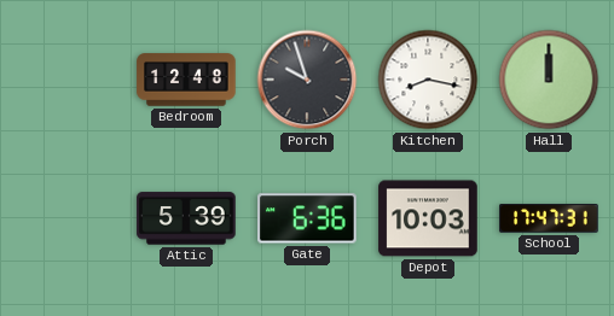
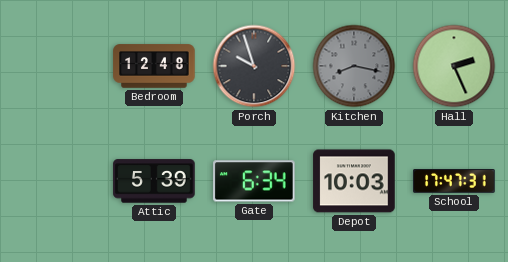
Kitchen dial: white -> grey (354, 66)
Hall: 12:00 -> 2:26 (454, 66)
Gate: 6:36 -> 6:34 (254, 181)
